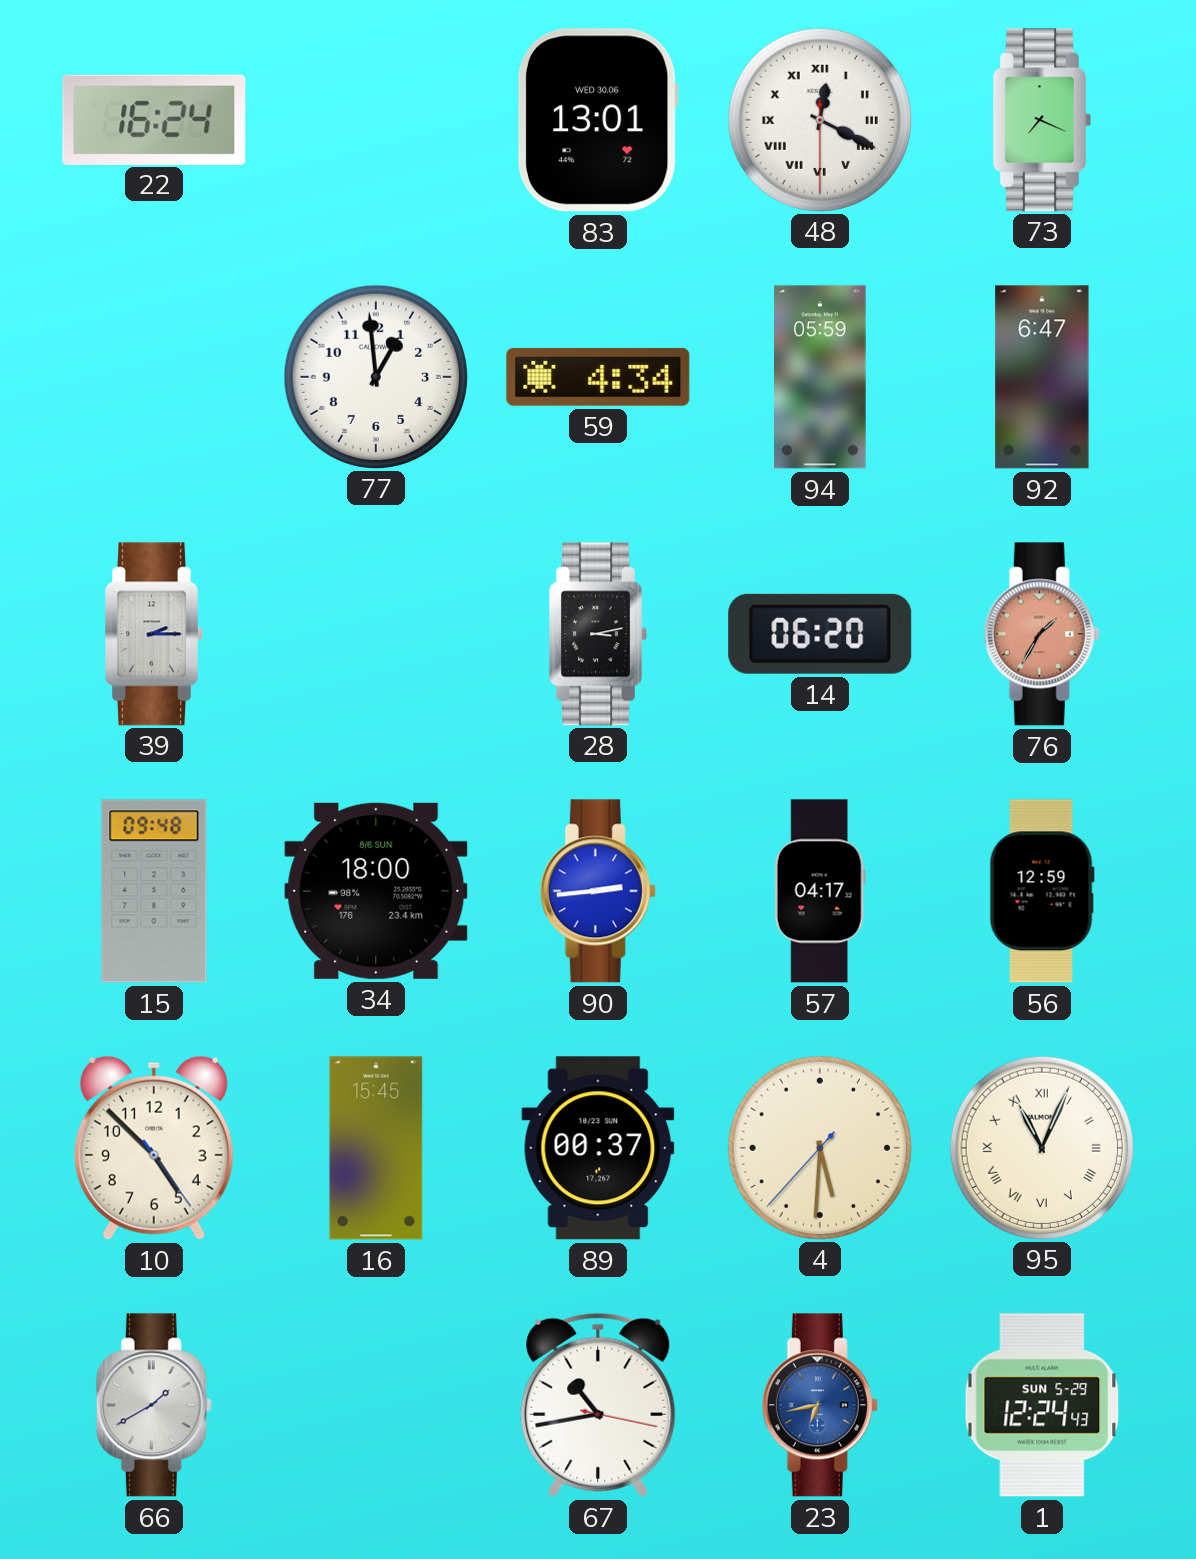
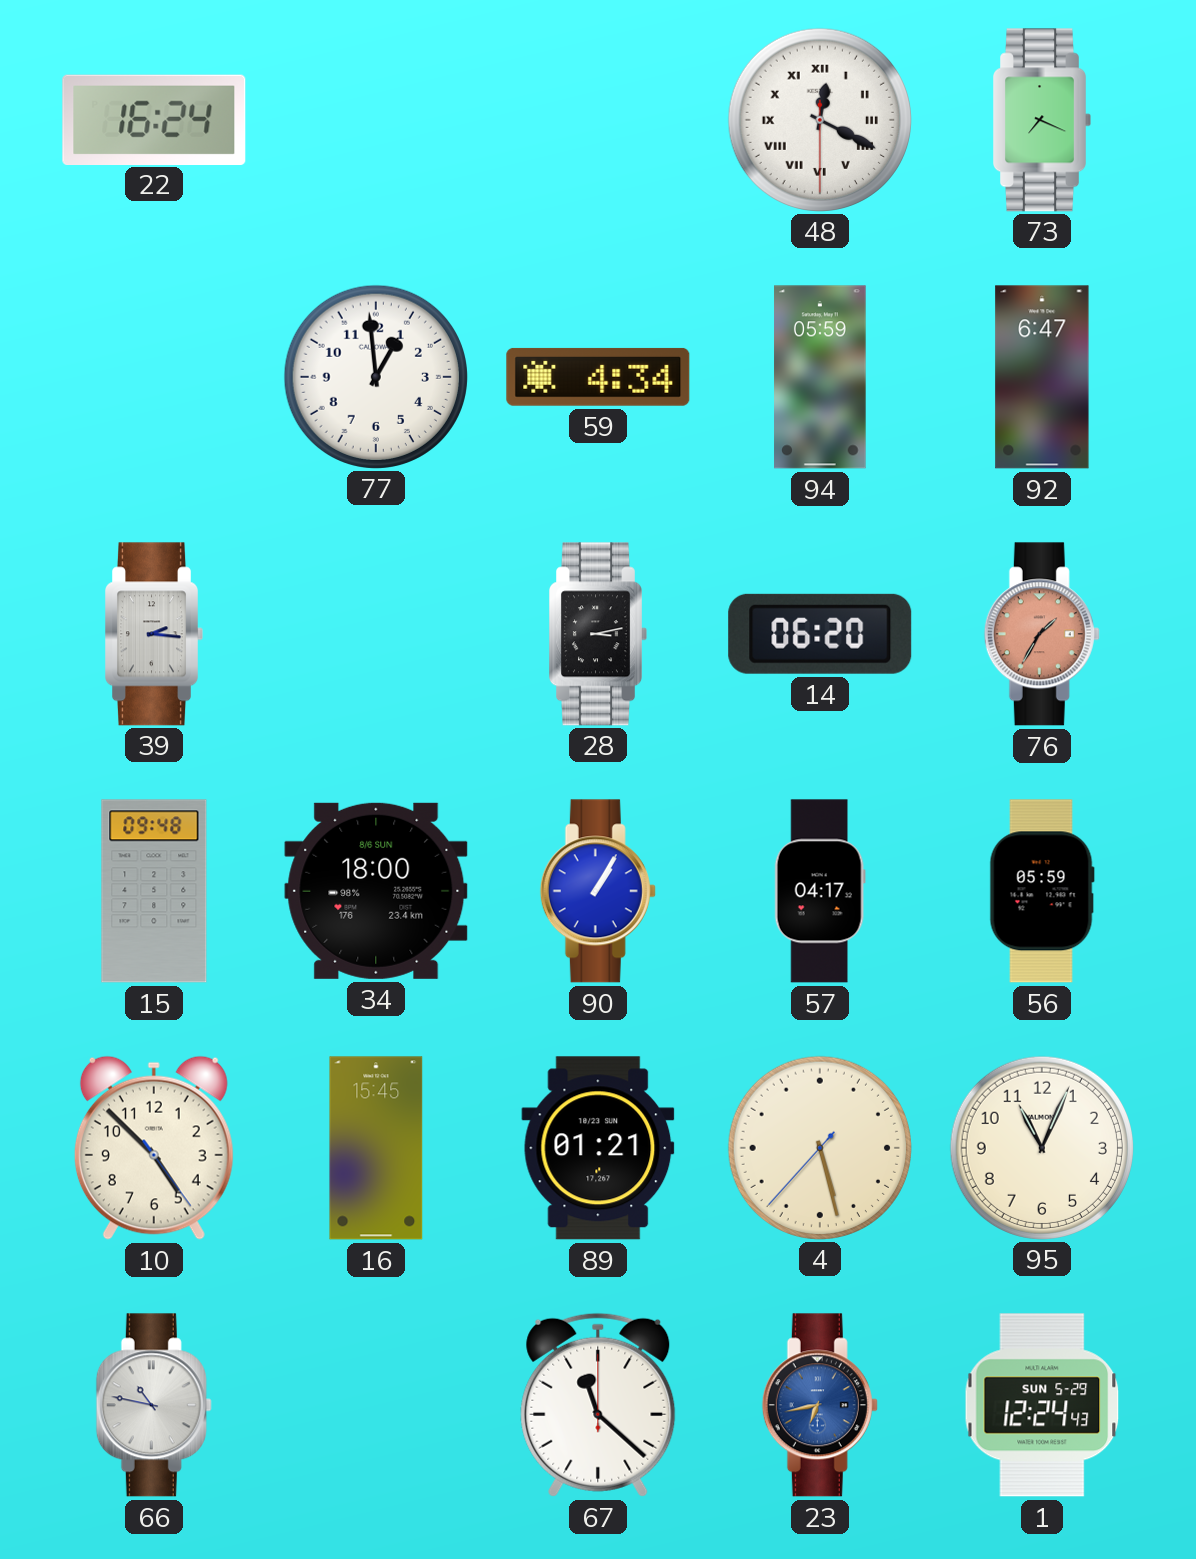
83: 13:01 -> none (598, 120)
39: 2:15 -> 2:16 (154, 634)
90: 2:44 -> 1:05 (598, 891)
56: 12:59 -> 05:59 (1042, 891)
89: 00:37 -> 01:21 (598, 1148)
4: 5:30 -> 5:27 (819, 1147)
95 numerals: Roman -> Arabic (1041, 1147)
66: 1:40 -> 10:47 (154, 1405)
67: 10:43 -> 11:22 (598, 1405)
